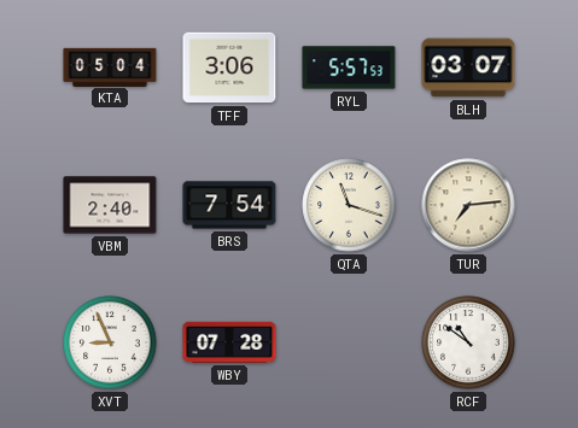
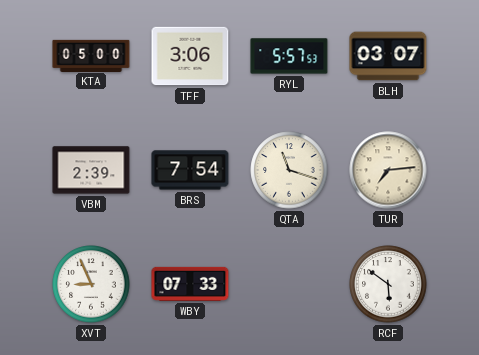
KTA: 05:04 -> 05:00 (91, 55)
VBM: 2:40 -> 2:39 (91, 170)
WBY: 07:28 -> 07:33 (190, 284)
RCF: 10:51 -> 5:51 (388, 284)
